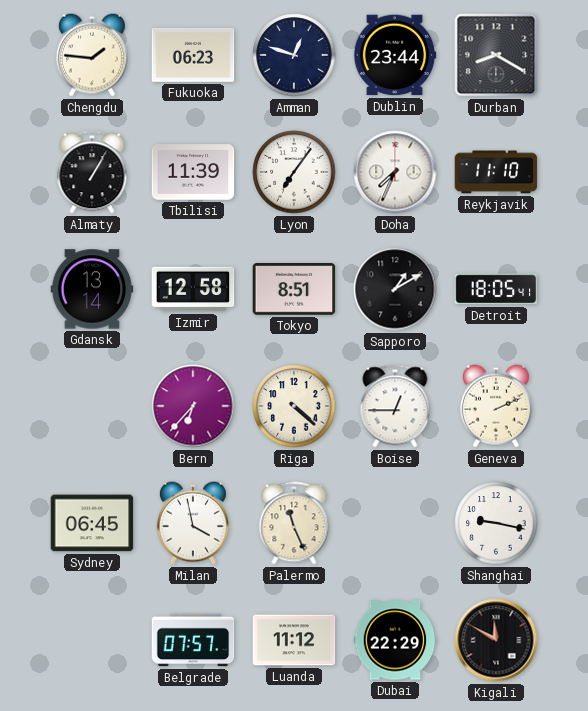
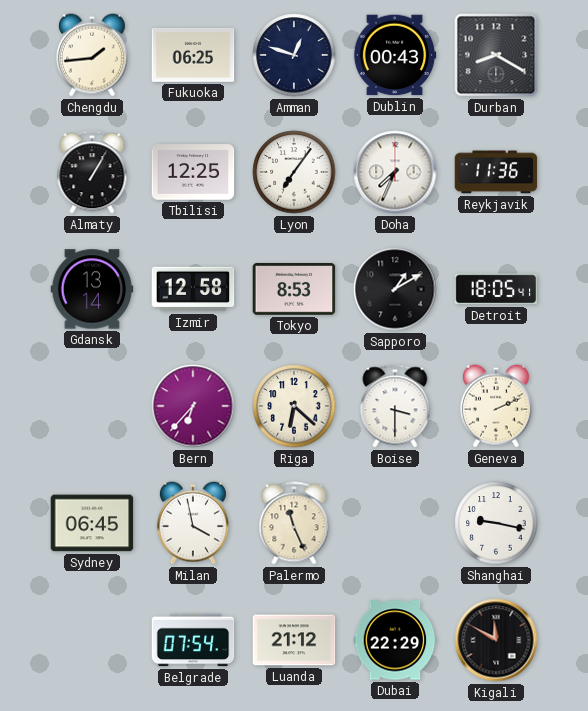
Chengdu: 1:46 -> 1:44 (92, 55)
Fukuoka: 06:23 -> 06:25 (193, 55)
Dublin: 23:44 -> 00:43 (395, 55)
Tbilisi: 11:39 -> 12:25 (193, 172)
Reykjavik: 11:10 -> 11:36 (496, 172)
Tokyo: 8:51 -> 8:53 (294, 290)
Riga: 4:22 -> 6:22 (294, 406)
Boise: 12:45 -> 3:30 (395, 406)
Belgrade: 07:57 -> 07:54 (193, 640)
Luanda: 11:12 -> 21:12 (294, 640)
